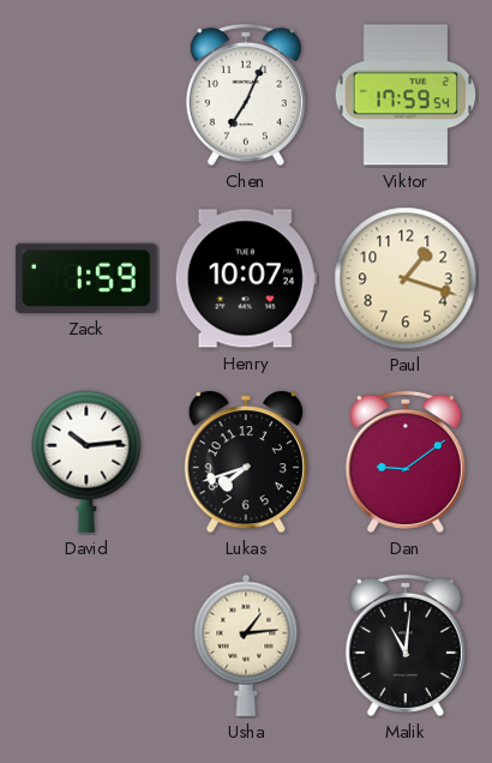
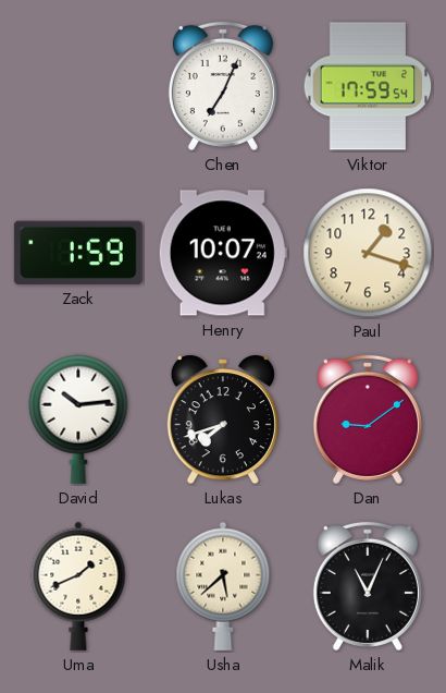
Uma: none -> 1:41 (78, 586)
Usha: 1:14 -> 5:38 (223, 586)
Malik: 11:01 -> 11:04 (368, 586)
